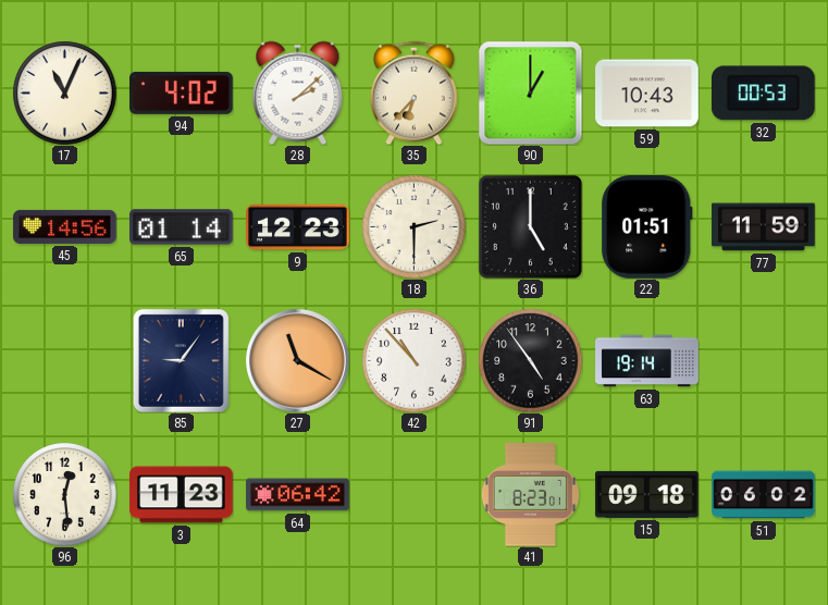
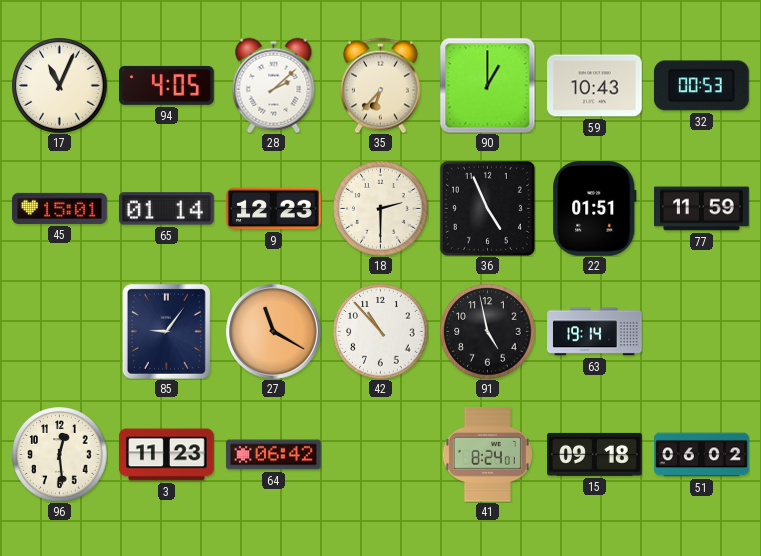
94: 4:02 -> 4:05 (167, 85)
45: 14:56 -> 15:01 (60, 208)
36: 5:00 -> 4:56 (487, 208)
91: 4:54 -> 4:58 (487, 331)
41: 8:23 -> 8:24 (487, 455)
